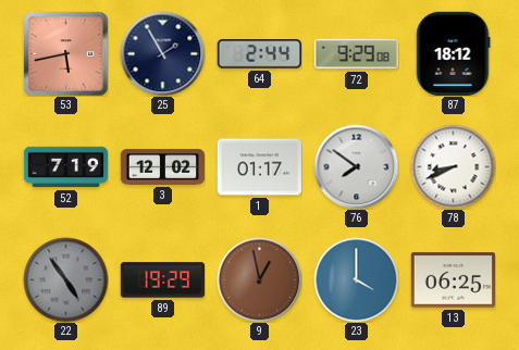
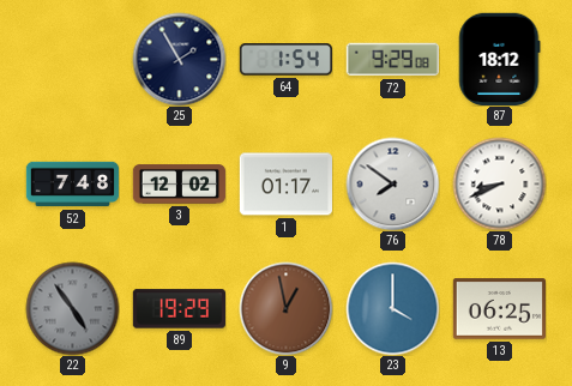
53: 5:43 -> none (65, 53)
64: 2:44 -> 1:54 (285, 60)
52: 7:19 -> 7:48 (72, 185)
